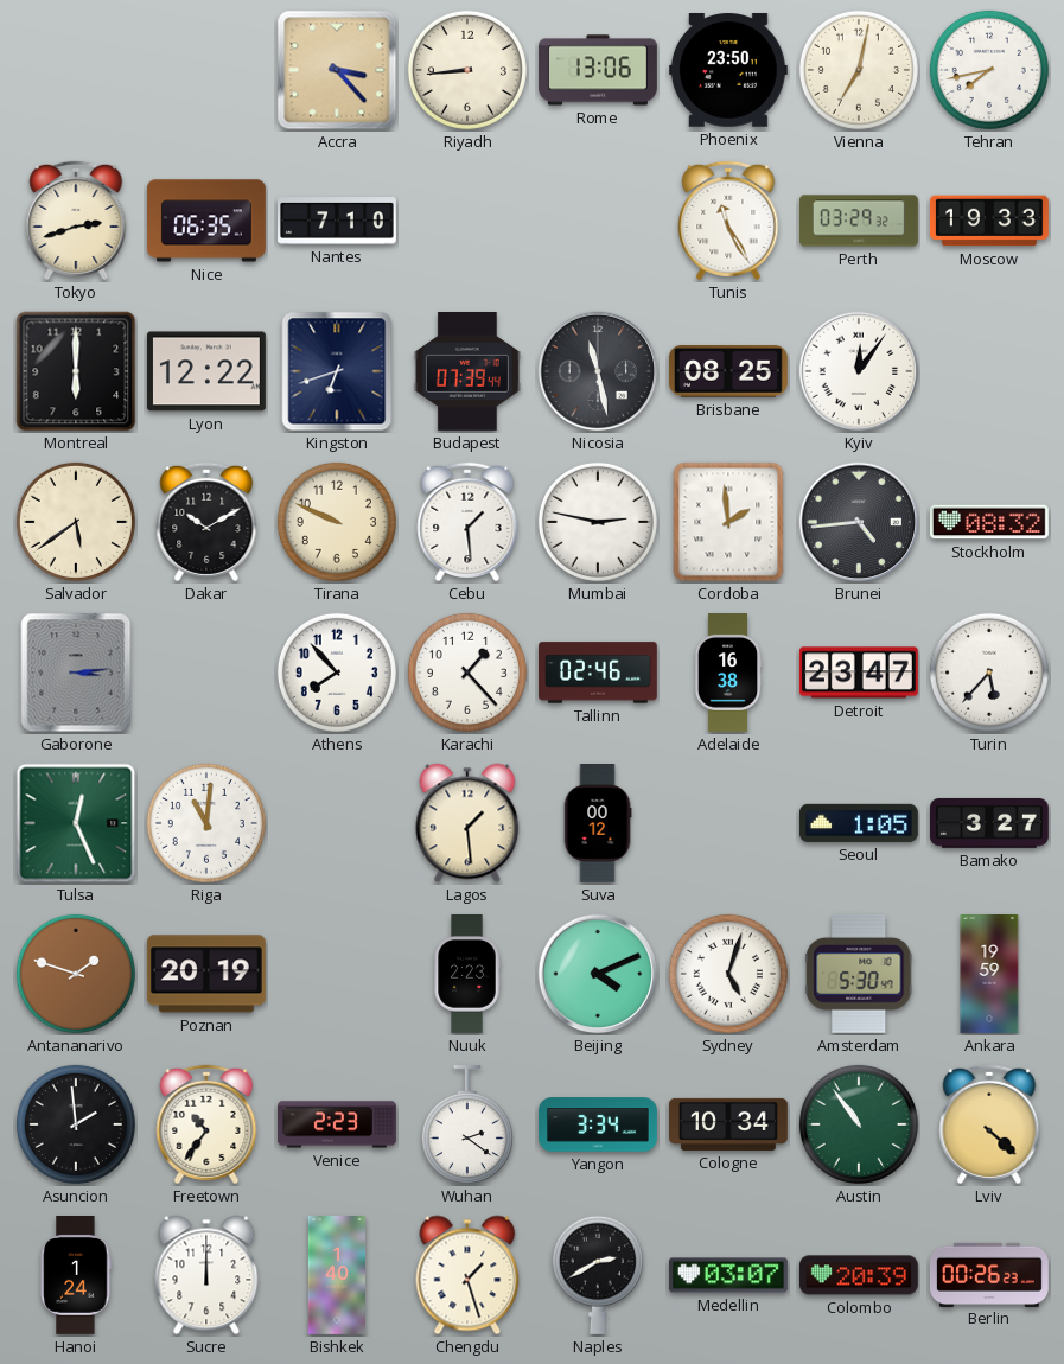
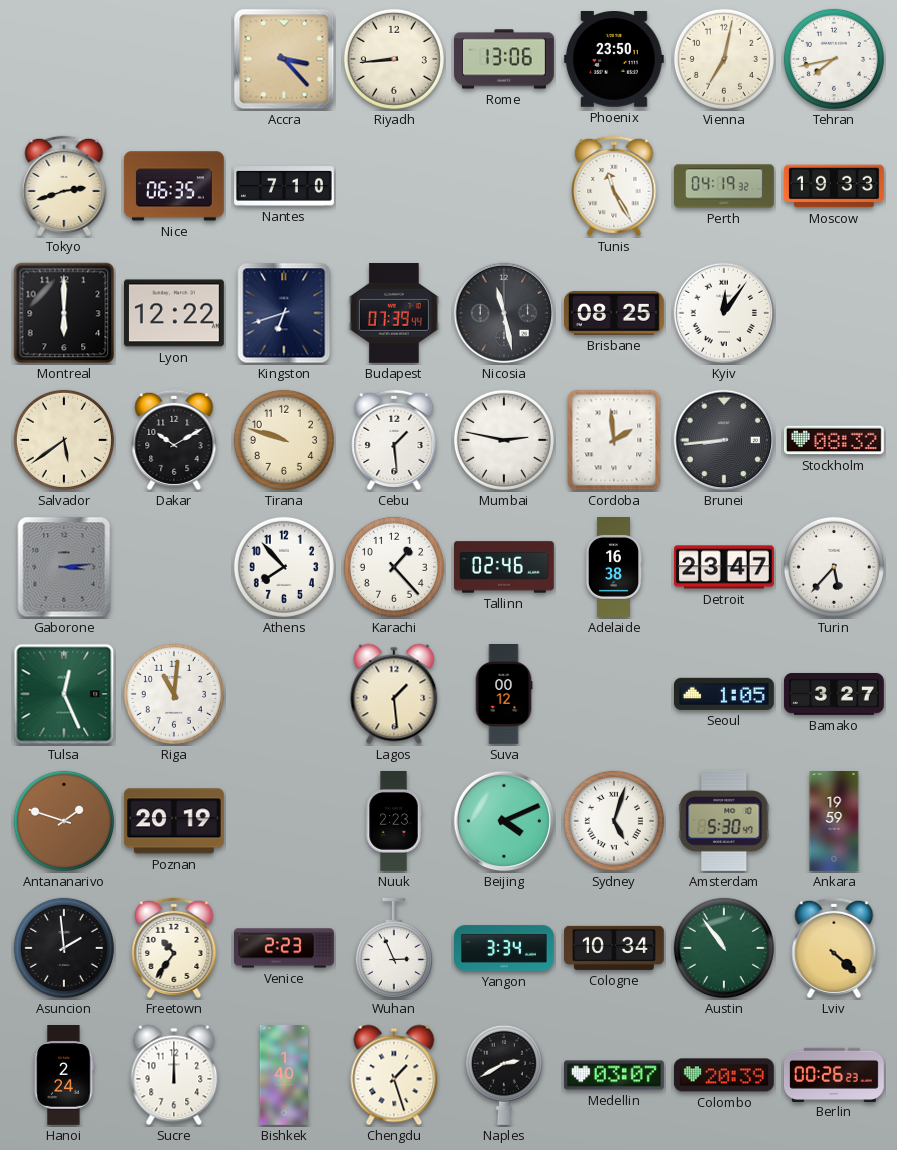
Perth: 03:29 -> 04:19 (725, 186)
Tirana: 9:49 -> 9:48 (284, 440)
Brunei: 4:44 -> 8:44 (724, 440)
Wuhan: 2:21 -> 2:56 (394, 948)
Hanoi: 1:24 -> 2:24 (64, 1076)
